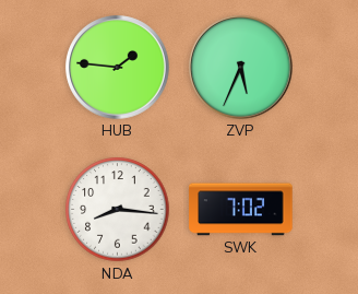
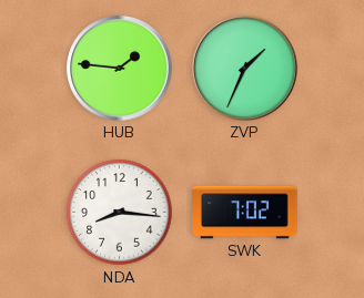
ZVP: 5:34 -> 1:34 (245, 69)
